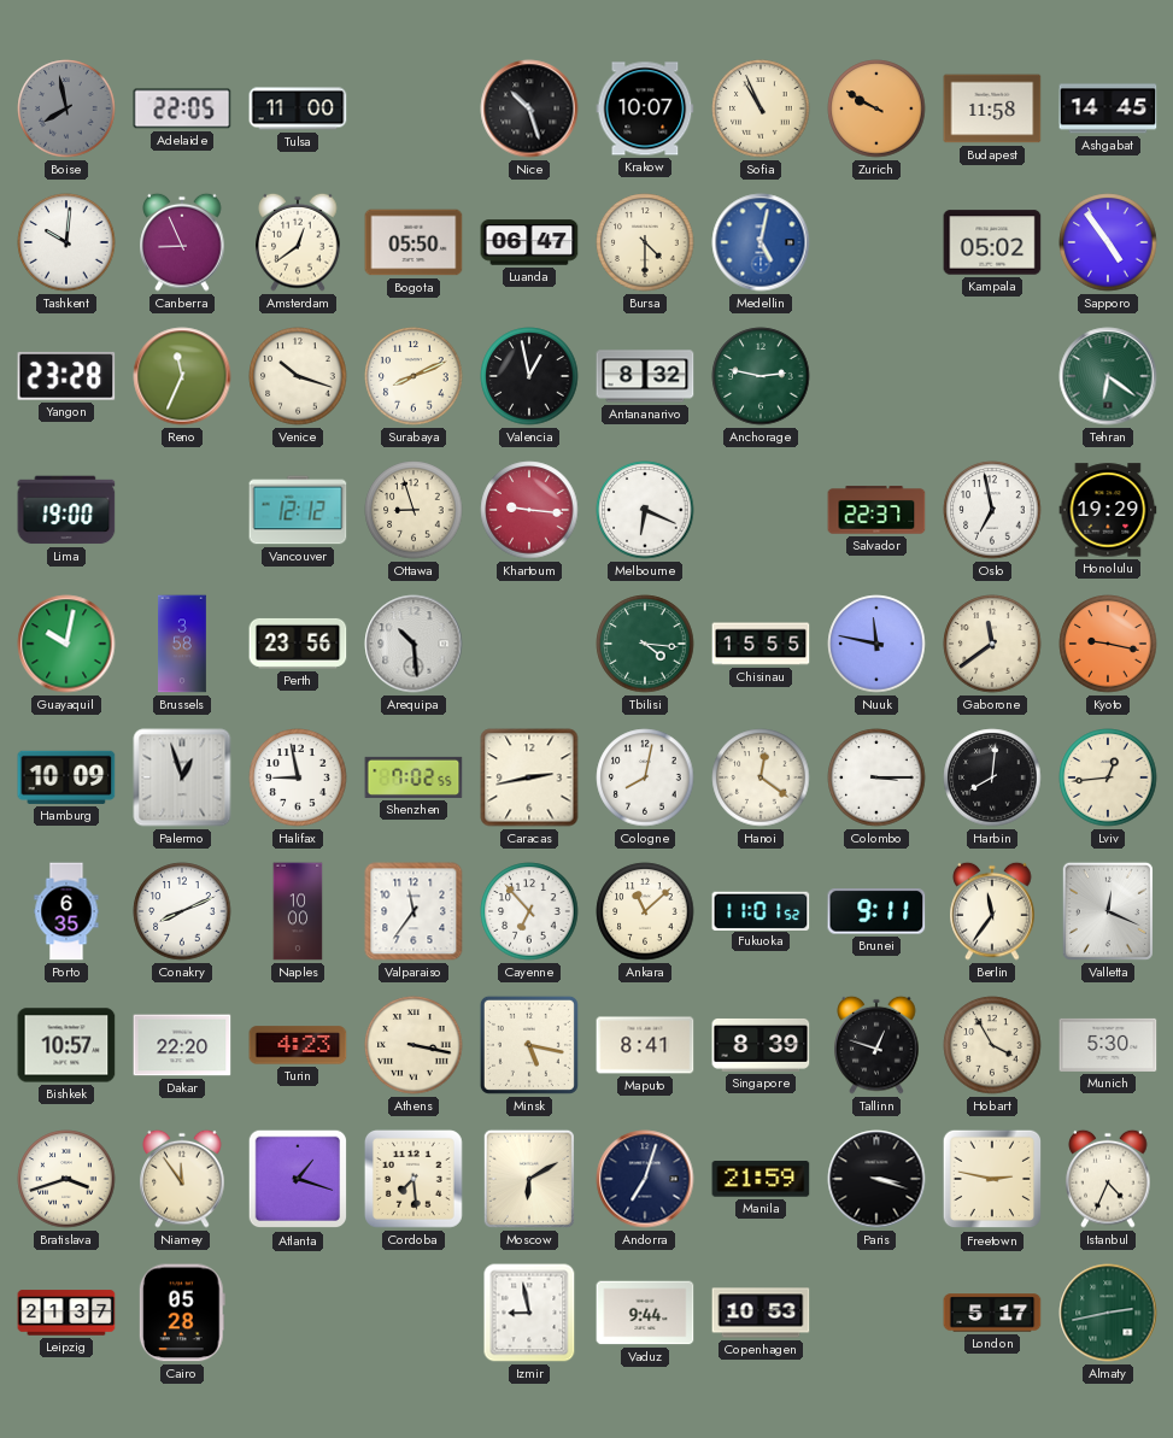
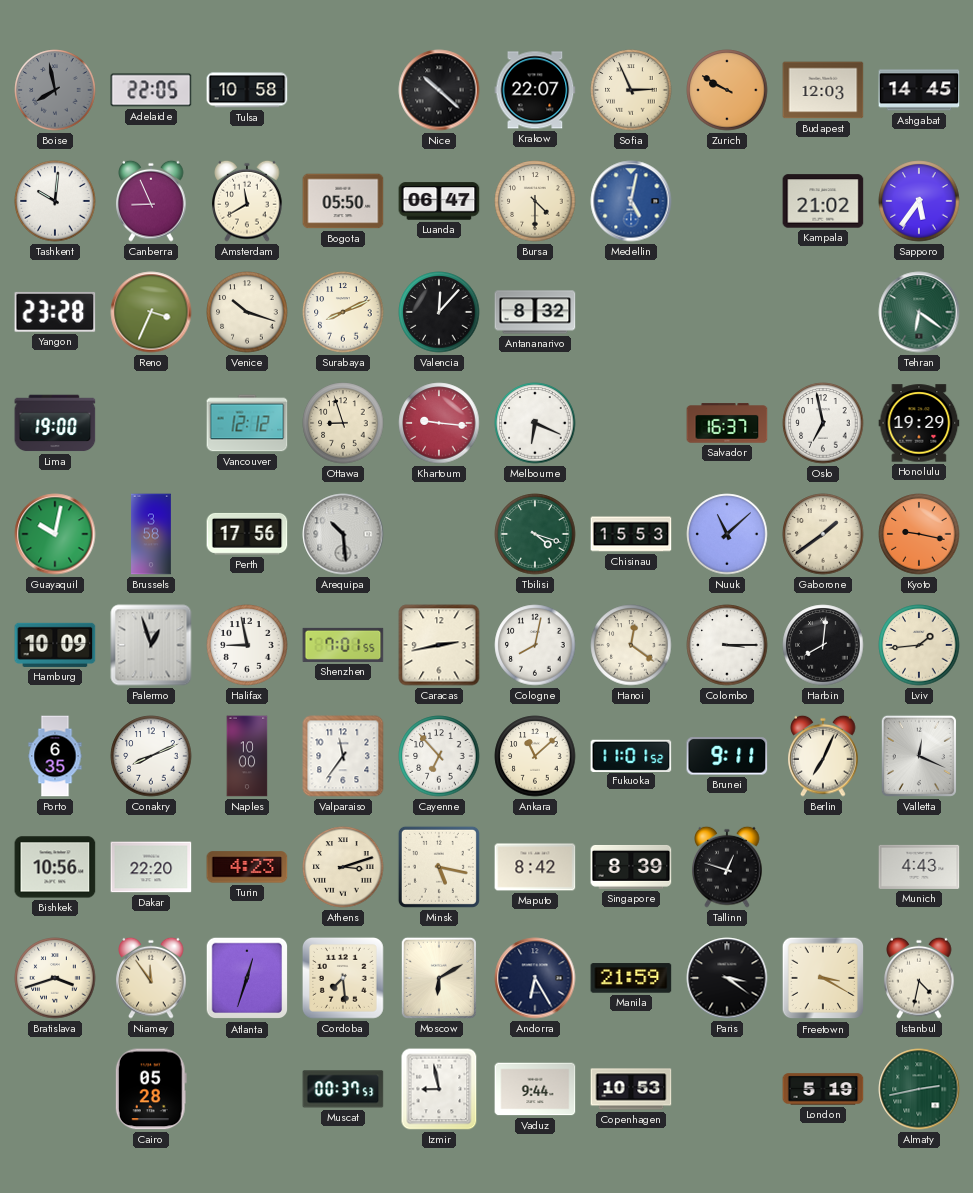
Tulsa: 11:00 -> 10:58 (247, 90)
Nice: 10:27 -> 10:22 (439, 90)
Krakow: 10:07 -> 22:07 (535, 90)
Sofia: 10:56 -> 2:56 (631, 90)
Budapest: 11:58 -> 12:03 (823, 90)
Amsterdam: 12:39 -> 11:40 (247, 201)
Kampala: 05:02 -> 21:02 (823, 201)
Sapporo: 4:54 -> 5:36 (919, 201)
Reno: 11:34 -> 3:34 (151, 312)
Valencia: 12:58 -> 12:07 (439, 312)
Anchorage: 2:47 -> none (761, 376)
Salvador: 22:37 -> 16:37 (727, 423)
Perth: 23:56 -> 17:56 (247, 534)
Tbilisi: 4:16 -> 4:18 (535, 534)
Chisinau: 15:55 -> 15:53 (631, 534)
Nuuk: 11:47 -> 11:08 (727, 534)
Gaborone: 11:39 -> 1:39 (823, 534)
Shenzhen: 7:02 -> 7:01 (343, 645)
Lviv: 12:44 -> 1:44 (919, 645)
Berlin: 11:36 -> 7:04 (823, 756)
Bishkek: 10:57 -> 10:56 (55, 867)
Athens: 3:17 -> 3:12 (343, 867)
Maputo: 8:41 -> 8:42 (535, 867)
Hobart: 3:55 -> none (992, 1045)
Munich: 5:30 -> 4:43 (919, 867)
Atlanta: 1:18 -> 12:33 (247, 978)
Andorra: 7:03 -> 6:25 (535, 978)
Paris: 3:18 -> 3:21 (727, 978)
Freetown: 2:47 -> 3:20 (823, 978)
Istanbul: 4:34 -> 4:32 (919, 978)
Leipzig: 21:37 -> none (66, 1313)
Muscat: none -> 00:37 (343, 1089)
London: 5:17 -> 5:19 (823, 1089)
